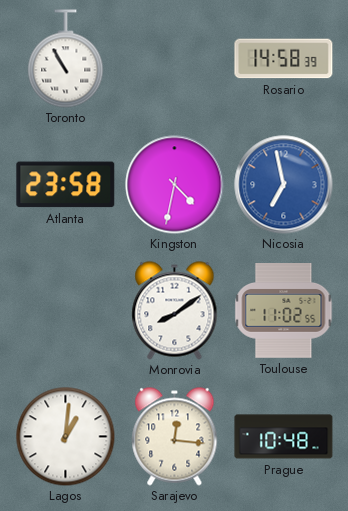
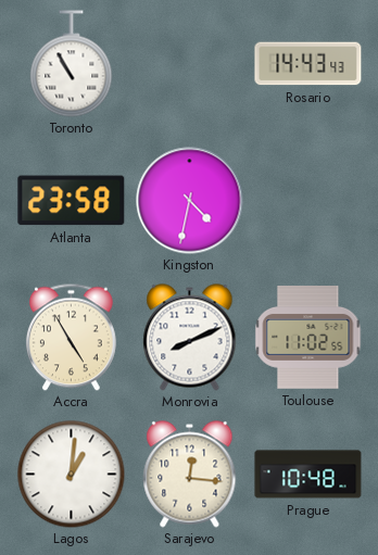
Rosario: 14:58 -> 14:43 (308, 64)
Nicosia: 6:58 -> none (284, 185)
Accra: none -> 4:55 (71, 337)
Monrovia: 8:09 -> 8:11 (190, 338)
